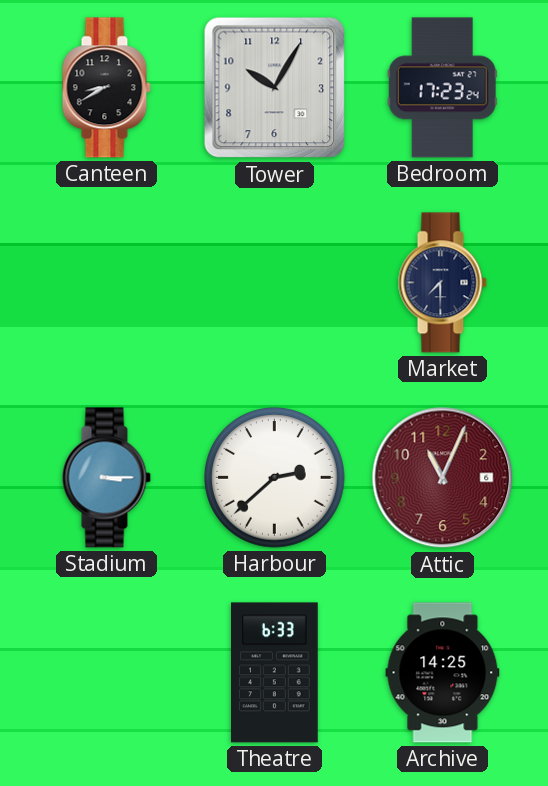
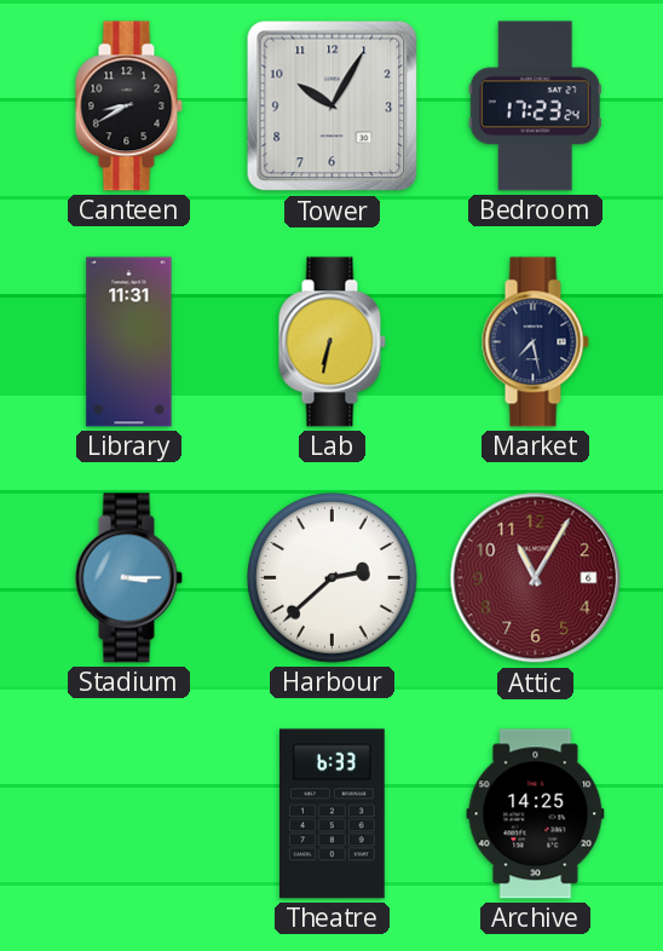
Library: none -> 11:31 (129, 342)
Lab: none -> 6:32 (331, 342)
Market: 7:30 -> 7:28 (535, 342)
Attic: 11:04 -> 11:05 (536, 578)
